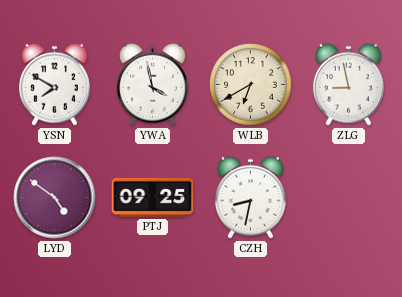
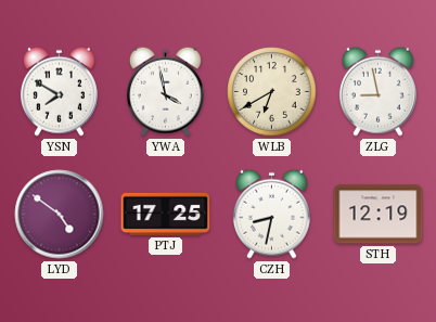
PTJ: 09:25 -> 17:25 (166, 214)
STH: none -> 12:19 (379, 215)
